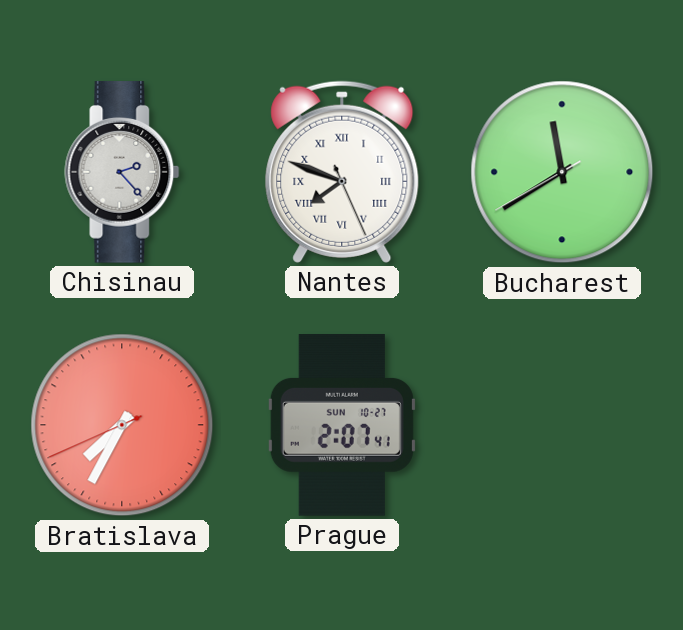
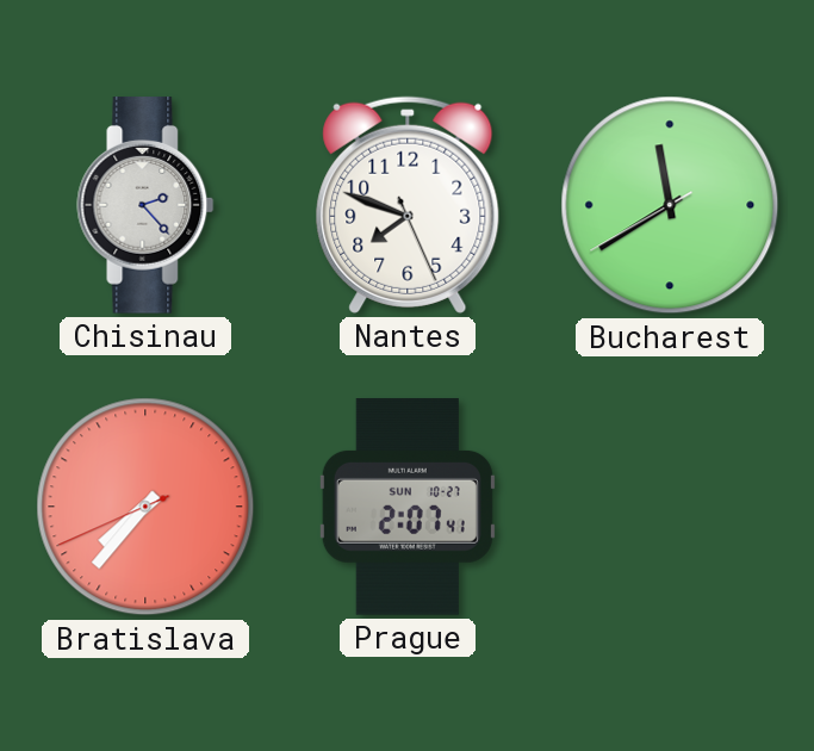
Nantes numerals: Roman -> Arabic (408, 205)
Bratislava: 7:34 -> 7:36 (145, 507)
